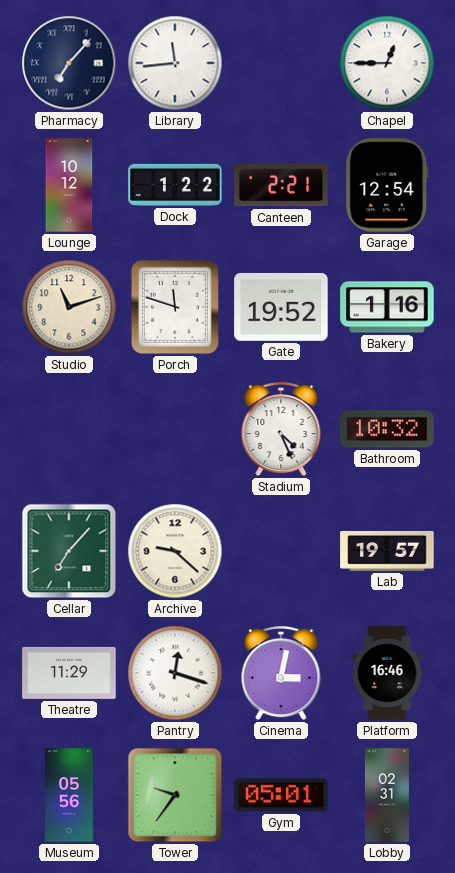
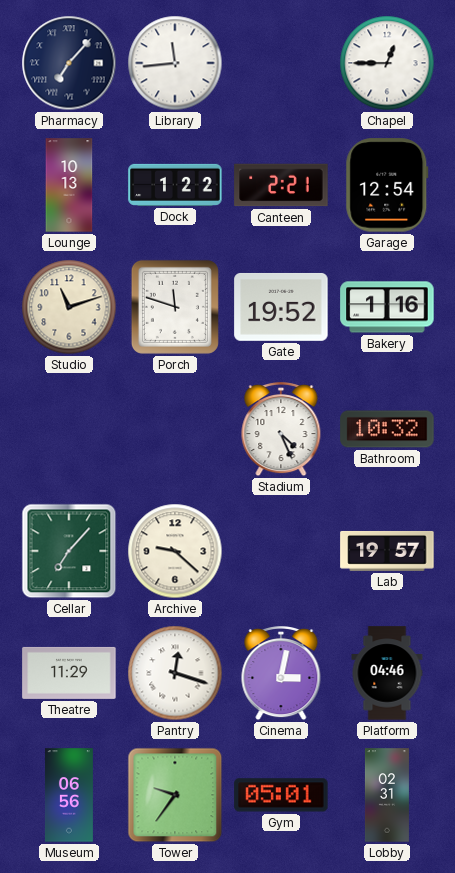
Lounge: 10:12 -> 10:13 (69, 185)
Platform: 16:46 -> 04:46 (387, 673)
Museum: 05:56 -> 06:56 (69, 795)
